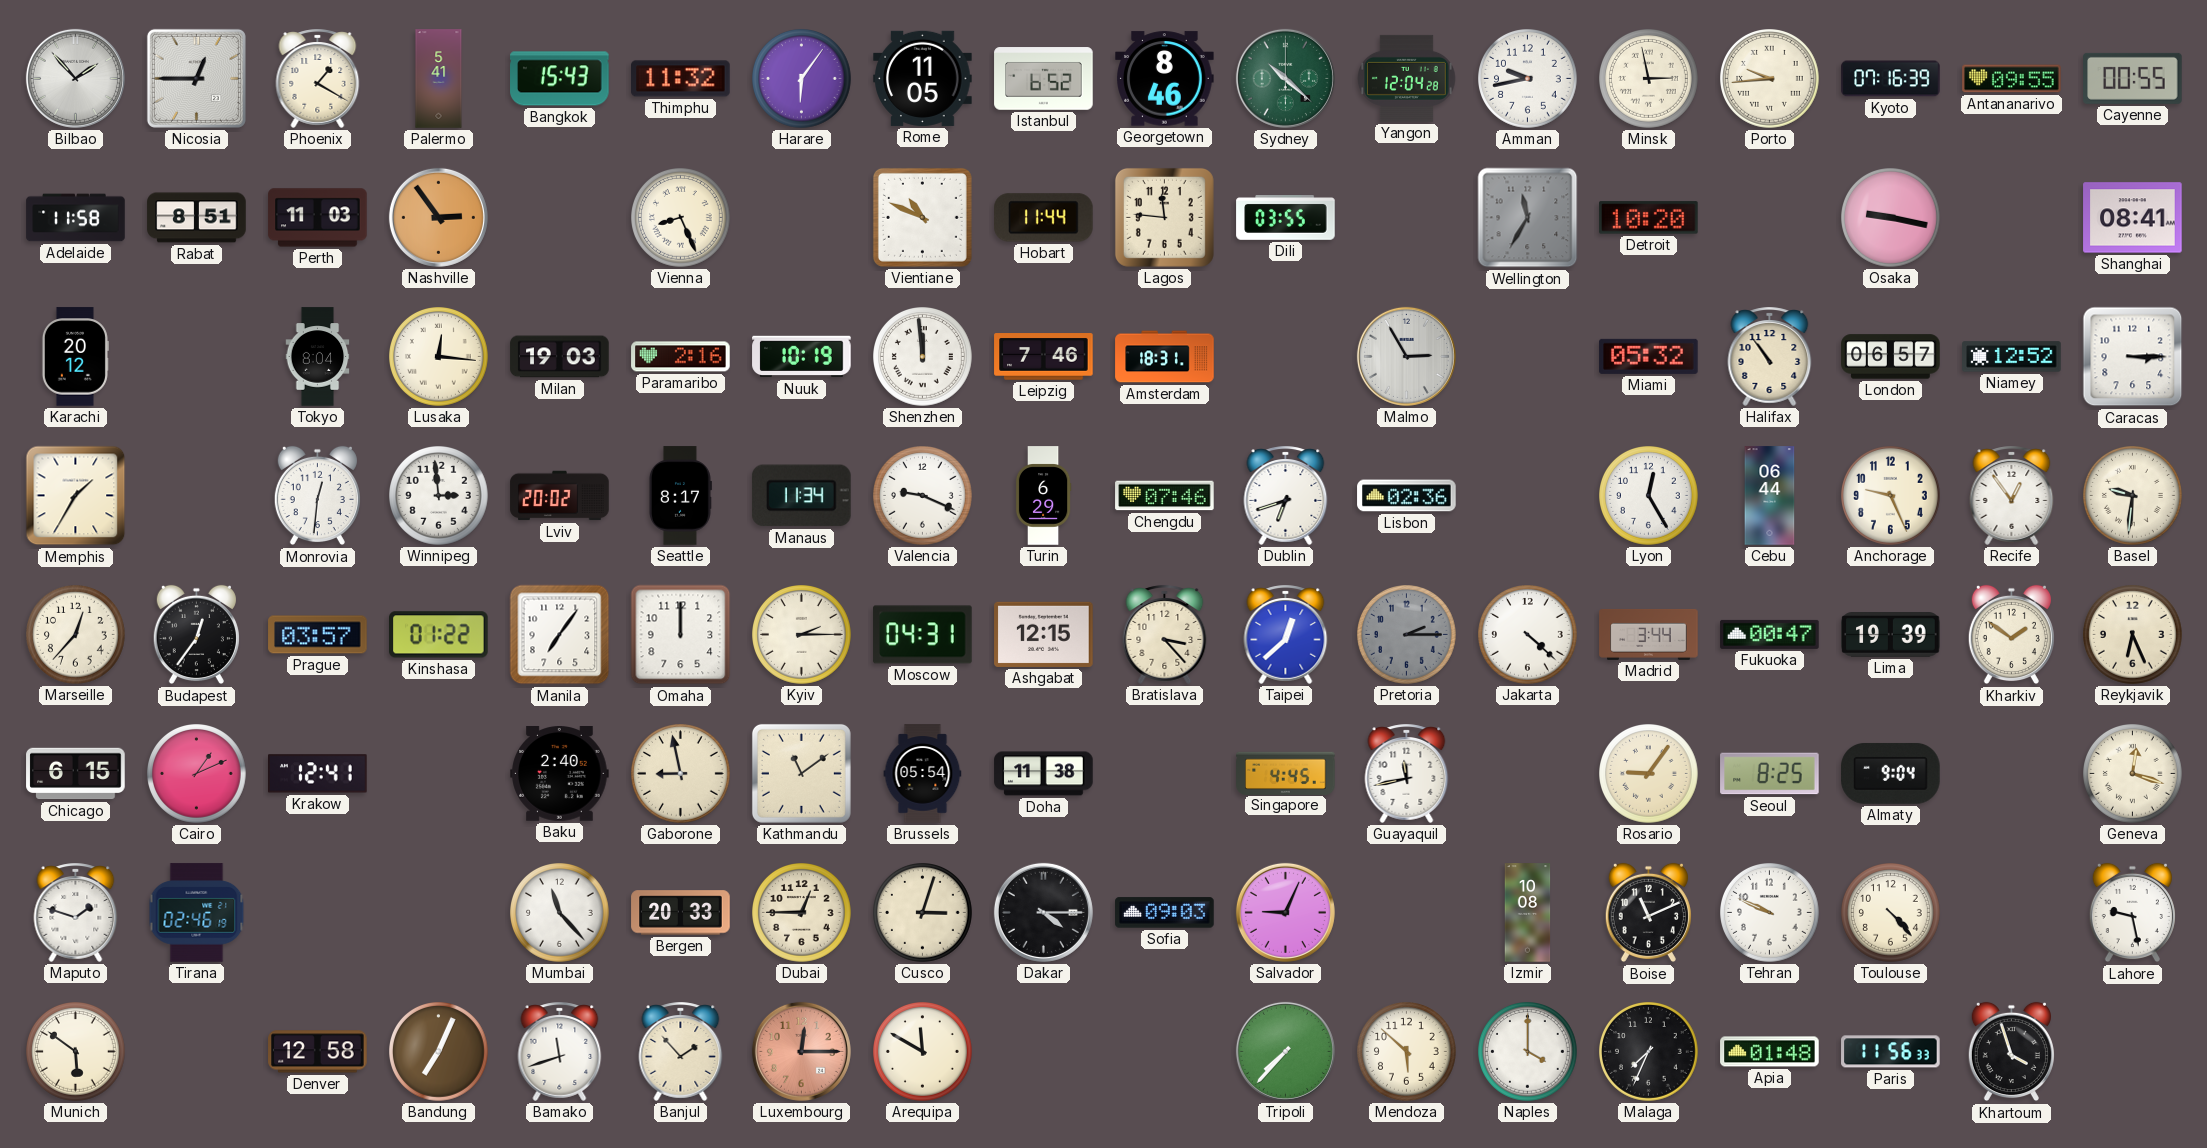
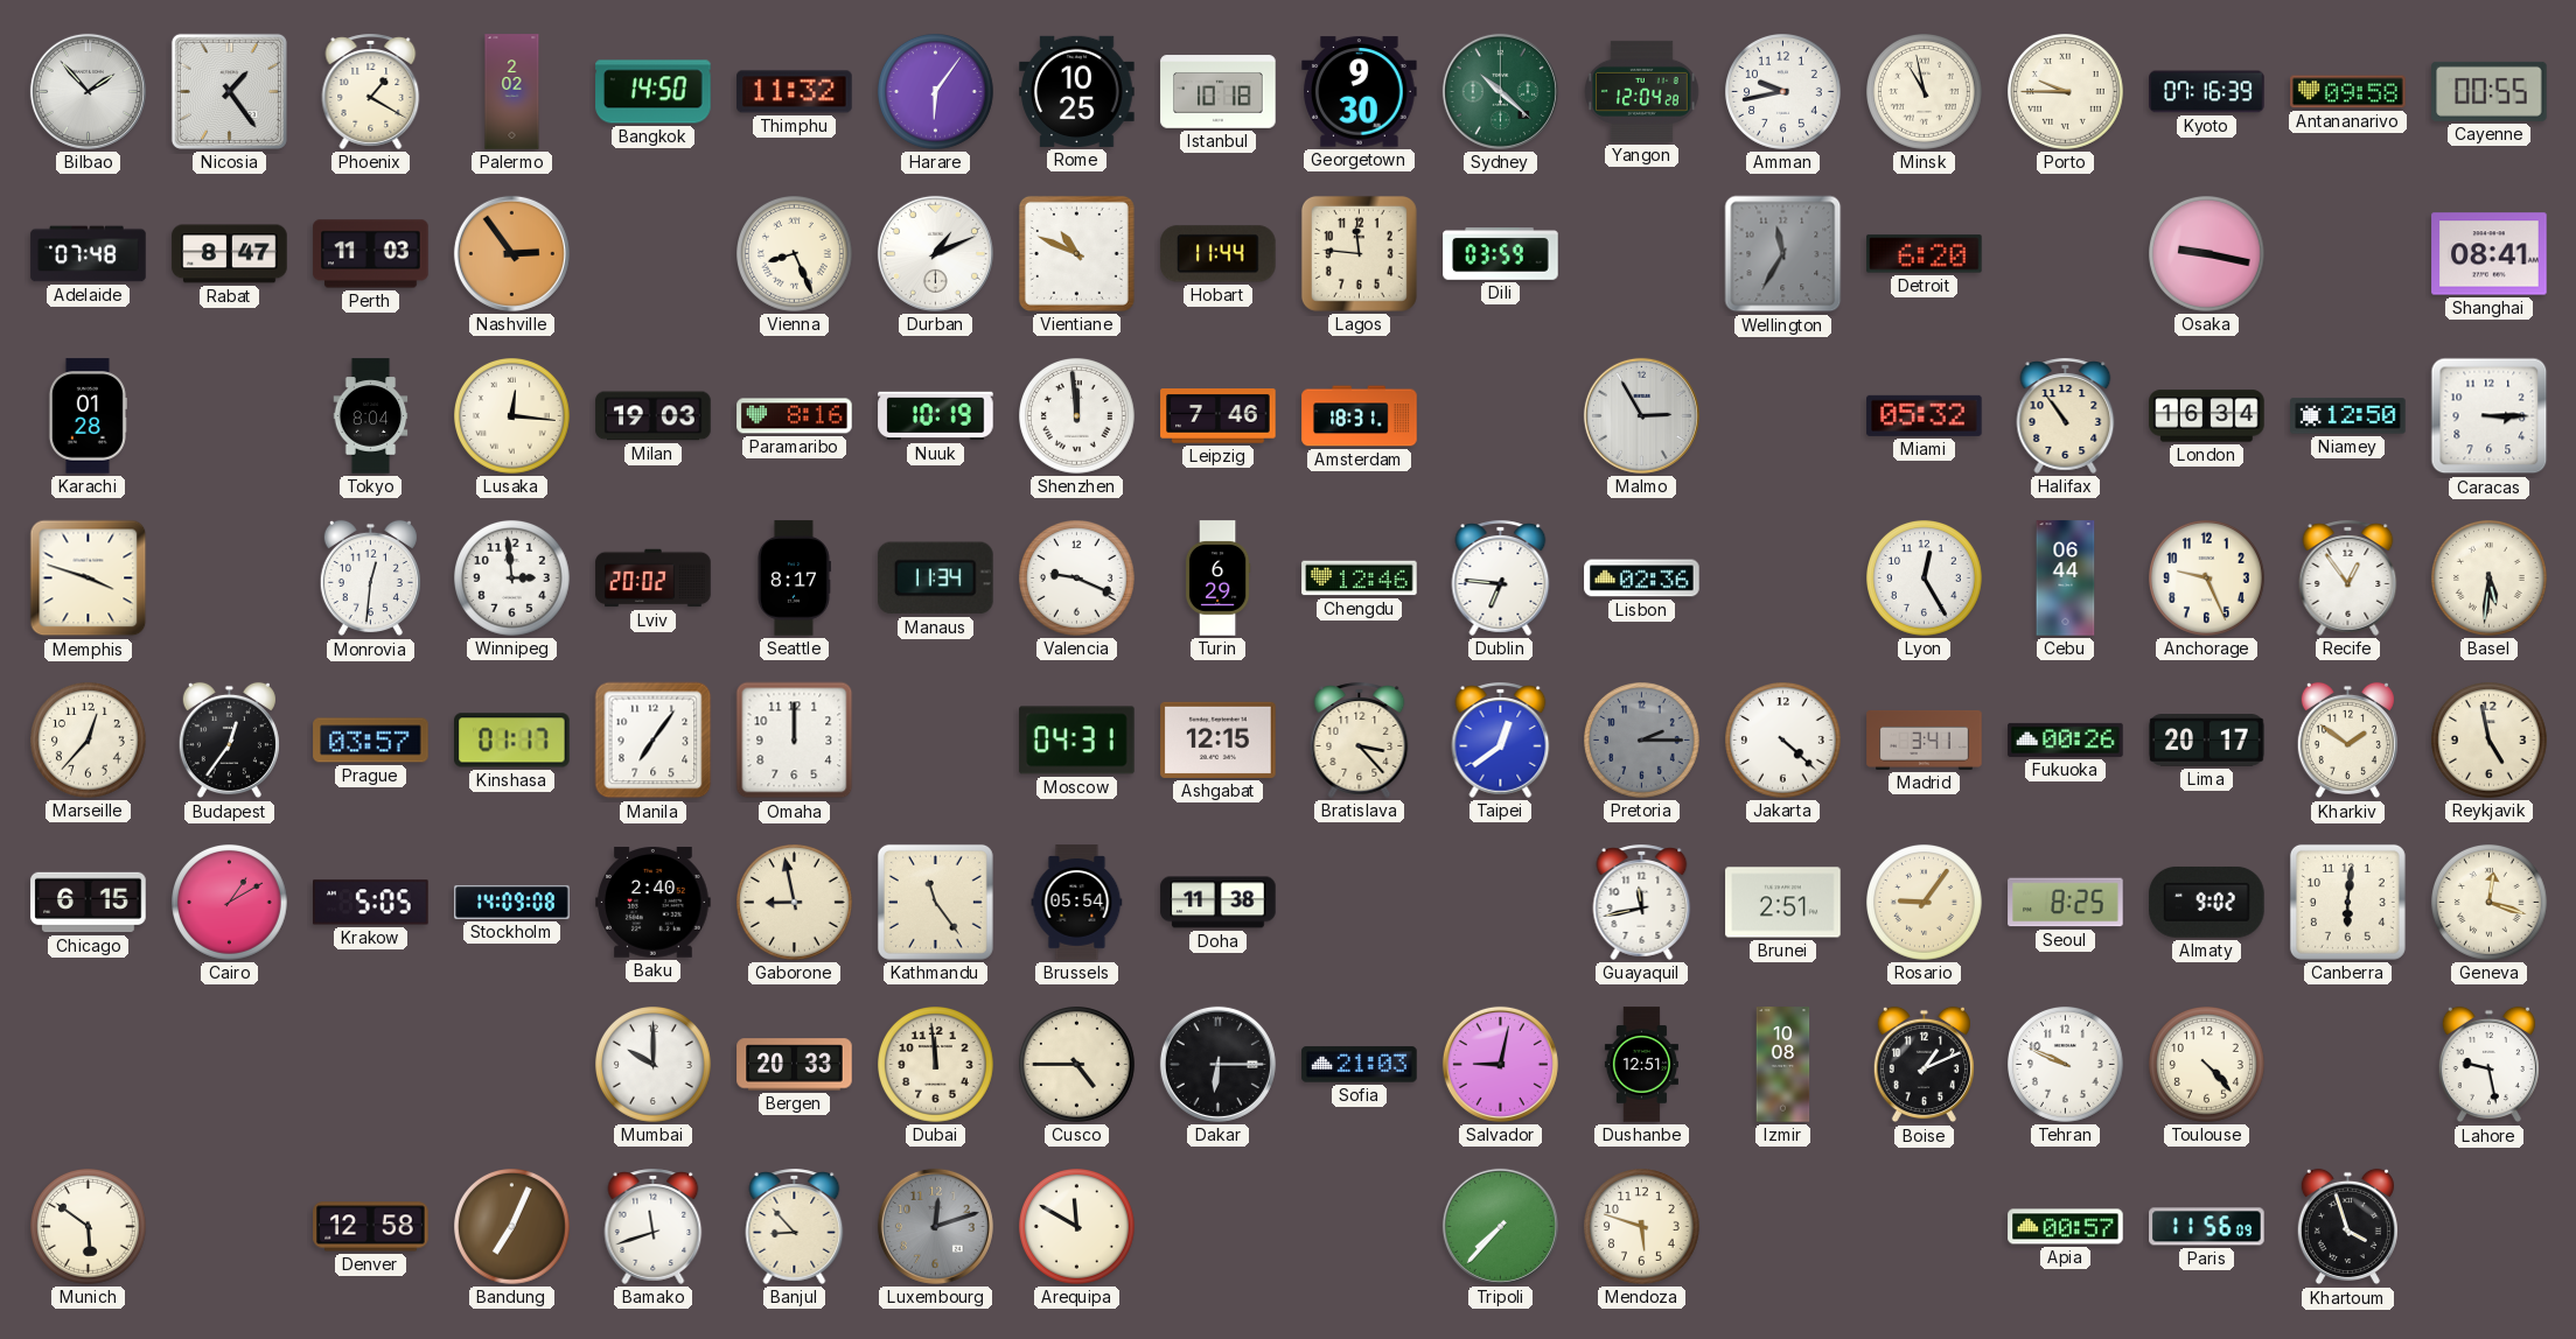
Nicosia: 12:45 -> 1:24 (229, 91)
Palermo: 5:41 -> 2:02 (512, 92)
Bangkok: 15:43 -> 14:50 (654, 92)
Rome: 11:05 -> 10:25 (1077, 91)
Istanbul: 6:52 -> 10:18 (1219, 92)
Georgetown: 8:46 -> 9:30 (1360, 92)
Minsk: 2:58 -> 10:58 (1925, 92)
Porto: 9:44 -> 9:45 (2066, 92)
Antananarivo: 09:55 -> 09:58 (2348, 92)
Adelaide: 11:58 -> 07:48 (89, 254)
Rabat: 8:51 -> 8:47 (230, 254)
Durban: none -> 1:11 (935, 253)
Dili: 03:55 -> 03:59 (1501, 254)
Detroit: 10:20 -> 6:20 (1925, 254)
Karachi: 20:12 -> 01:28 (88, 416)
Paramaribo: 2:16 -> 8:16 (795, 416)
London: 06:57 -> 16:34 (2207, 416)
Niamey: 12:52 -> 12:50 (2348, 416)
Memphis: 1:35 -> 3:48 (89, 579)
Chengdu: 07:46 -> 12:46 (1360, 579)
Dublin: 6:42 -> 6:46 (1501, 577)
Basel: 9:31 -> 5:31 (2490, 579)
Kinshasa: 01:22 -> 01:17 (512, 741)
Kyiv: 2:15 -> none (802, 635)
Taipei: 12:38 -> 12:39 (1501, 739)
Madrid: 3:44 -> 3:41 (1925, 739)
Fukuoka: 00:47 -> 00:26 (2066, 739)
Lima: 19:39 -> 20:17 (2207, 741)
Reykjavik: 6:26 -> 4:58 (2490, 741)
Cairo: 1:11 -> 1:10 (230, 903)
Krakow: 12:41 -> 5:05 (371, 903)
Stockholm: none -> 14:09 (512, 902)
Kathmandu: 11:09 -> 11:24 (935, 902)
Singapore: 4:45 -> none (1286, 773)
Brunei: none -> 2:51 (1783, 903)
Almaty: 9:04 -> 9:02 (2207, 903)
Canberra: none -> 6:01 (2347, 902)
Maputo: 1:48 -> none (76, 912)
Tirana: 02:46 -> none (197, 913)
Mumbai: 11:23 -> 10:00 (654, 1065)
Dubai: 12:45 -> 11:59 (936, 1065)
Cusco: 3:03 -> 4:45 (1077, 1065)
Dakar: 4:15 -> 6:15 (1217, 1064)
Sofia: 09:03 -> 21:03 (1360, 1065)
Salvador: 9:04 -> 9:02 (1500, 1064)
Dushanbe: none -> 12:51 (1641, 1065)
Boise: 11:11 -> 1:11 (1924, 1065)
Banjul: 1:53 -> 8:53 (795, 1226)
Luxembourg: 12:15 -> 12:12 (935, 1226)
Luxembourg dial: salmon -> grey (935, 1226)
Mendoza: 5:52 -> 5:48 (1642, 1227)
Naples: 4:00 -> none (1528, 1052)
Malaga: 7:34 -> none (1649, 1052)
Apia: 01:48 -> 00:57 (2066, 1227)
Paris: 11:56:33 -> 11:56:09 (2207, 1227)
